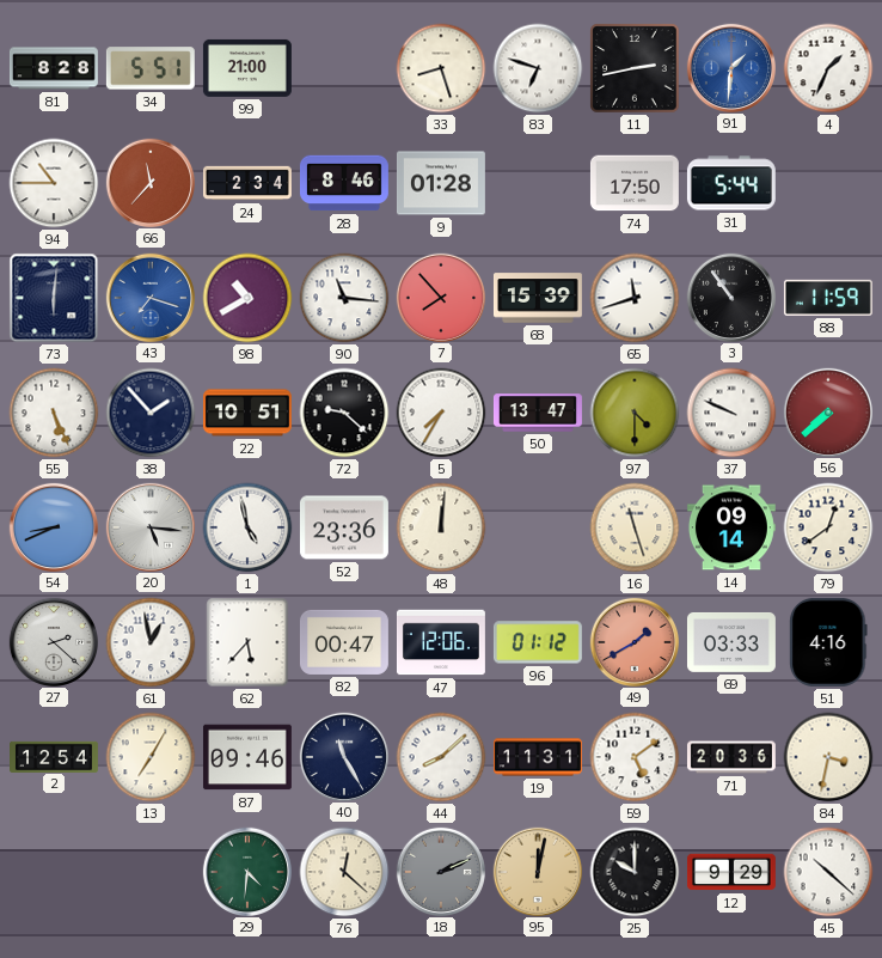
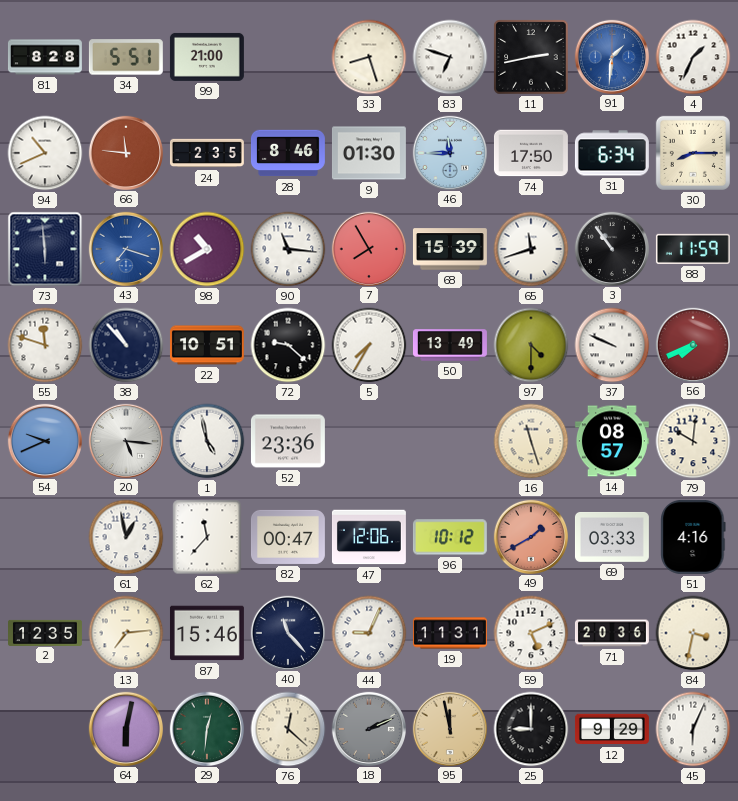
94: 10:45 -> 10:41 (45, 153)
66: 11:37 -> 11:46 (125, 152)
24: 2:34 -> 2:35 (207, 153)
9: 01:28 -> 01:30 (369, 153)
46: none -> 11:45 (449, 152)
31: 5:44 -> 6:34 (612, 153)
30: none -> 8:15 (693, 153)
73: 6:01 -> 5:59 (45, 249)
7: 7:53 -> 7:55 (368, 248)
55: 5:26 -> 11:48 (45, 345)
38: 1:53 -> 10:53 (126, 345)
50: 13:47 -> 13:49 (450, 345)
56: 7:38 -> 7:41 (692, 344)
54: 8:41 -> 9:41 (44, 440)
48: 12:01 -> none (441, 527)
14: 09:14 -> 08:57 (612, 441)
79: 12:39 -> 10:01 (693, 441)
27: 2:22 -> none (53, 641)
62: 5:37 -> 11:37 (207, 537)
96: 01:12 -> 10:12 (450, 537)
2: 12:54 -> 12:35 (46, 632)
13: 7:05 -> 7:14 (126, 633)
87: 09:46 -> 15:46 (207, 633)
40: 11:25 -> 11:23 (287, 632)
44: 8:08 -> 9:04 (369, 633)
59: 5:09 -> 5:11 (531, 633)
64: none -> 6:02 (125, 728)
29: 4:31 -> 12:31 (206, 728)
95: 12:02 -> 11:58 (449, 728)
25: 10:00 -> 9:00 (531, 729)
45: 10:22 -> 6:04 (693, 729)
